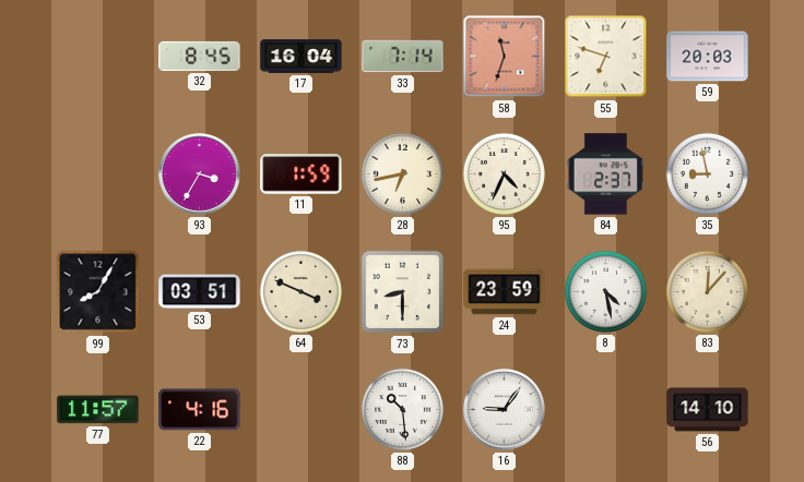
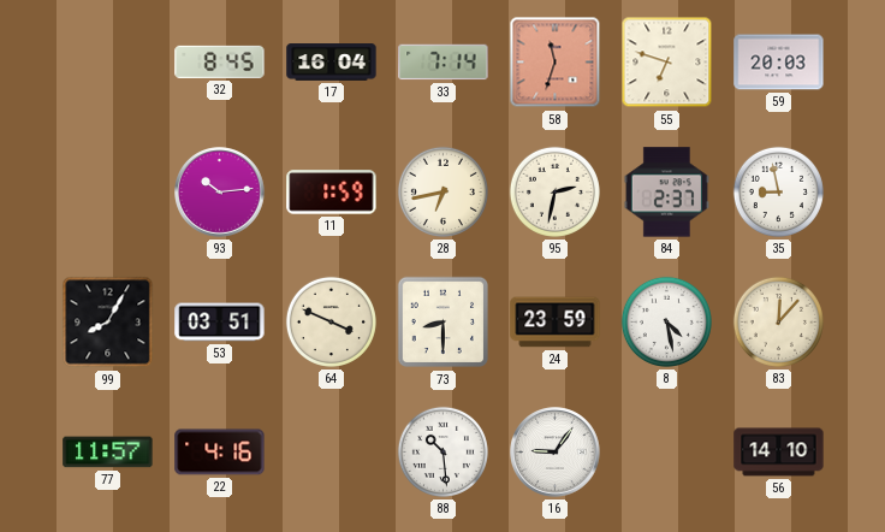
93: 3:35 -> 10:14 (220, 193)
95: 4:34 -> 2:32 (554, 191)
